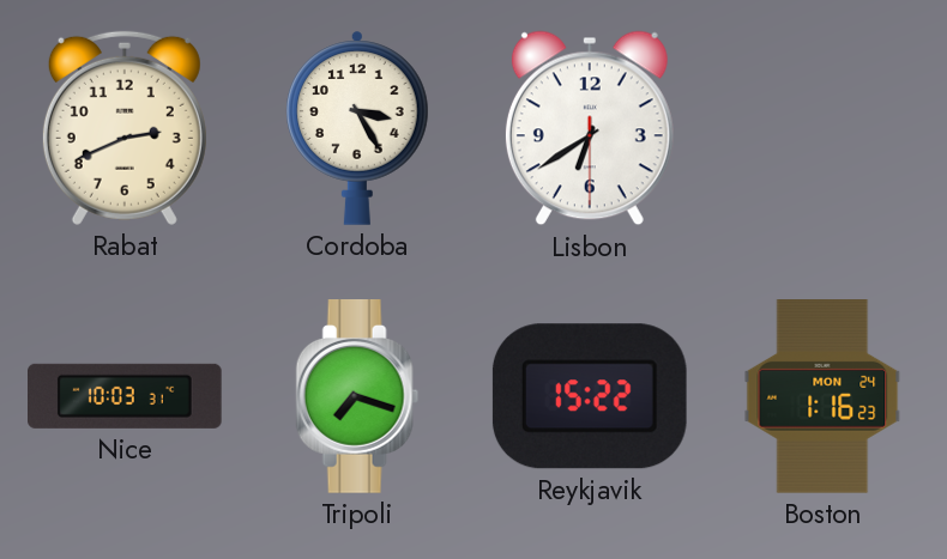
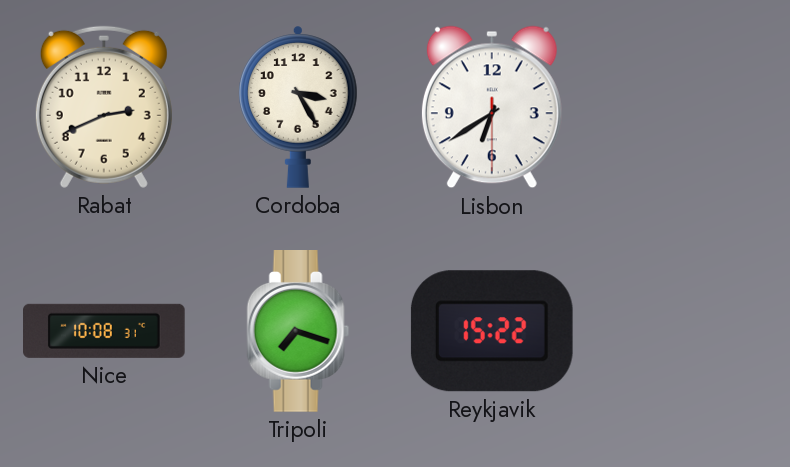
Nice: 10:03 -> 10:08 (105, 331)
Boston: 1:16 -> none (822, 397)
